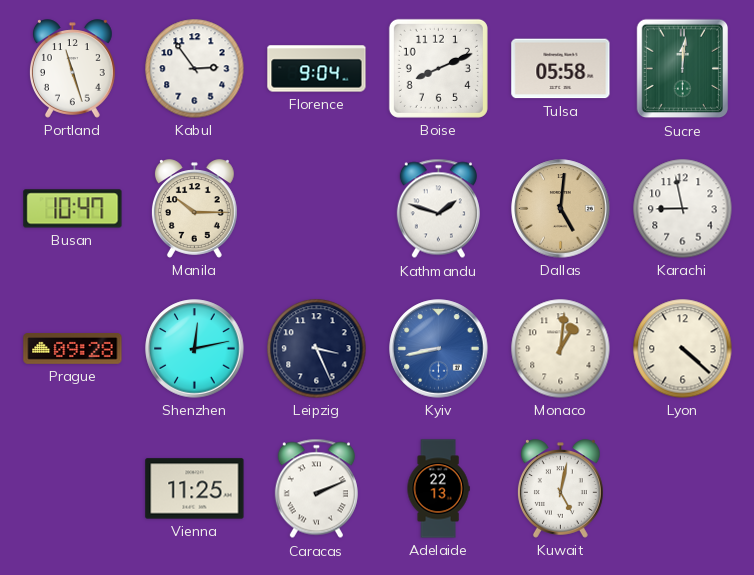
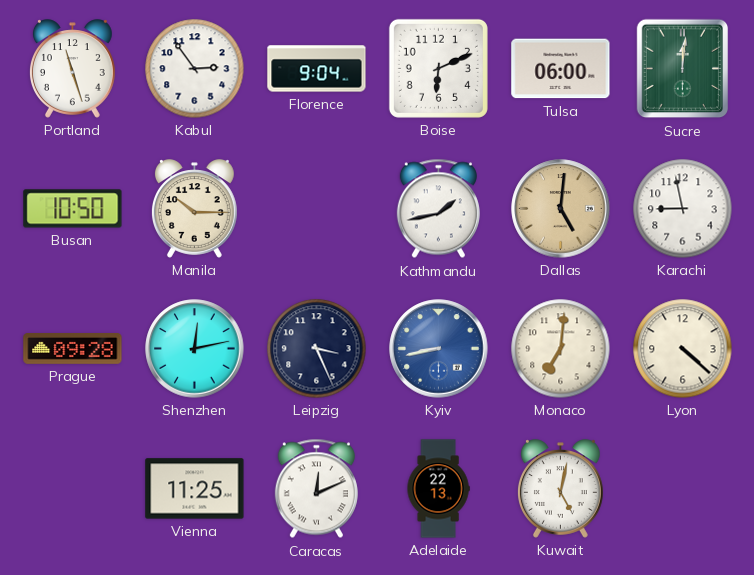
Boise: 8:11 -> 6:11 (438, 68)
Tulsa: 05:58 -> 06:00 (561, 69)
Busan: 10:47 -> 10:50 (73, 209)
Kathmandu: 1:48 -> 1:43 (438, 209)
Monaco: 1:01 -> 7:01 (561, 349)
Caracas: 2:11 -> 12:11 (316, 489)
